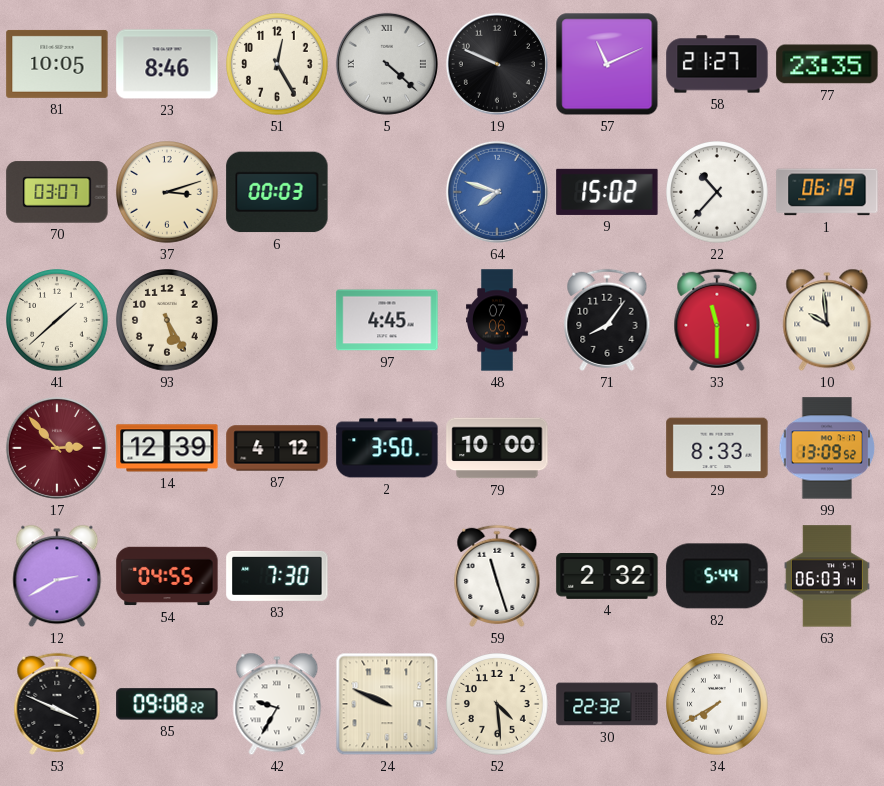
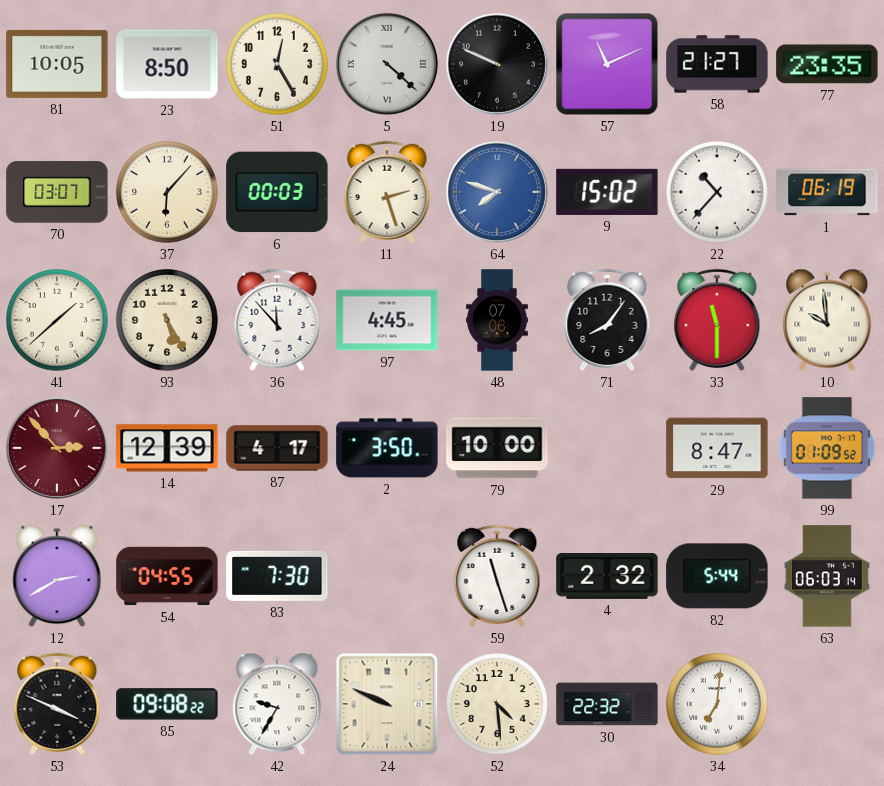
23: 8:46 -> 8:50 (167, 64)
37: 3:12 -> 6:07 (168, 193)
11: none -> 2:27 (387, 192)
36: none -> 11:53 (277, 320)
87: 4:12 -> 4:17 (277, 448)
29: 8:33 -> 8:47 (717, 448)
99: 13:09 -> 01:09 (827, 448)
34: 7:40 -> 7:01 (718, 705)
